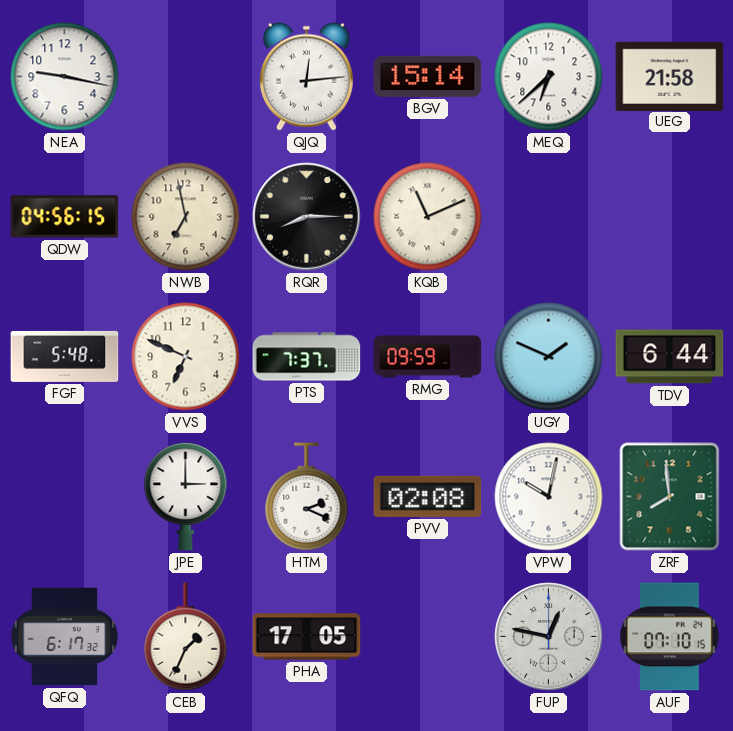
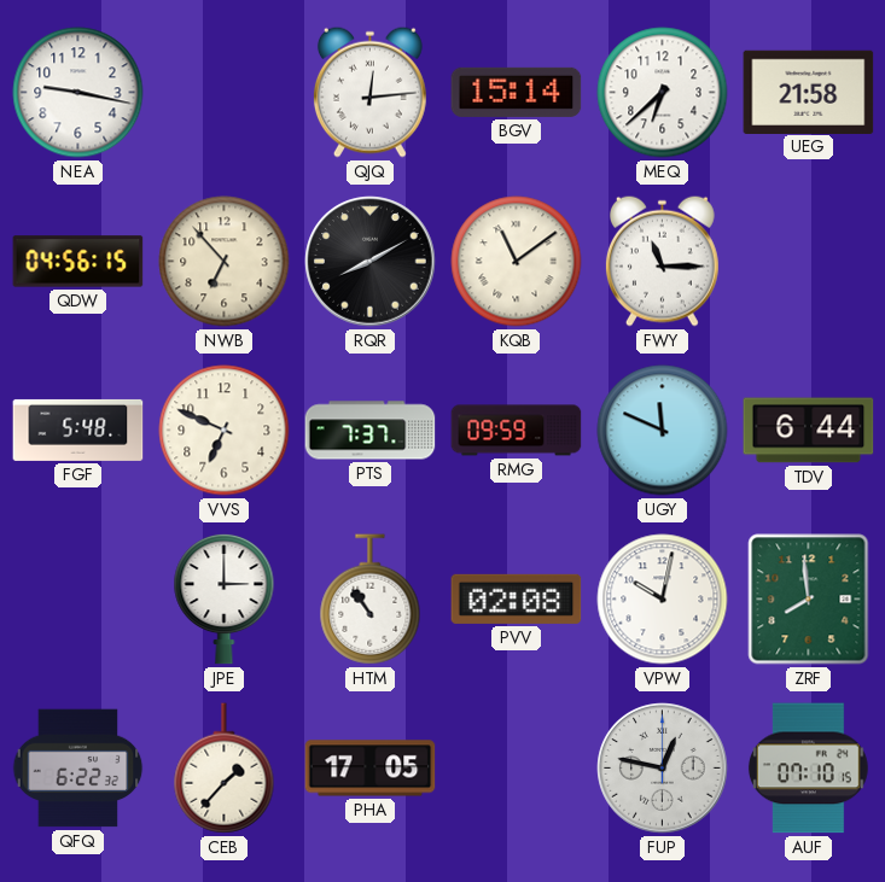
NWB: 6:58 -> 6:53 (225, 262)
RQR: 8:15 -> 8:10 (371, 262)
KQB: 11:11 -> 11:09 (517, 262)
FWY: none -> 11:15 (662, 261)
UGY: 1:49 -> 11:49 (663, 431)
HTM: 2:19 -> 10:54 (371, 600)
QFQ: 6:17 -> 6:22 (78, 769)
CEB: 1:34 -> 1:37 (225, 769)
